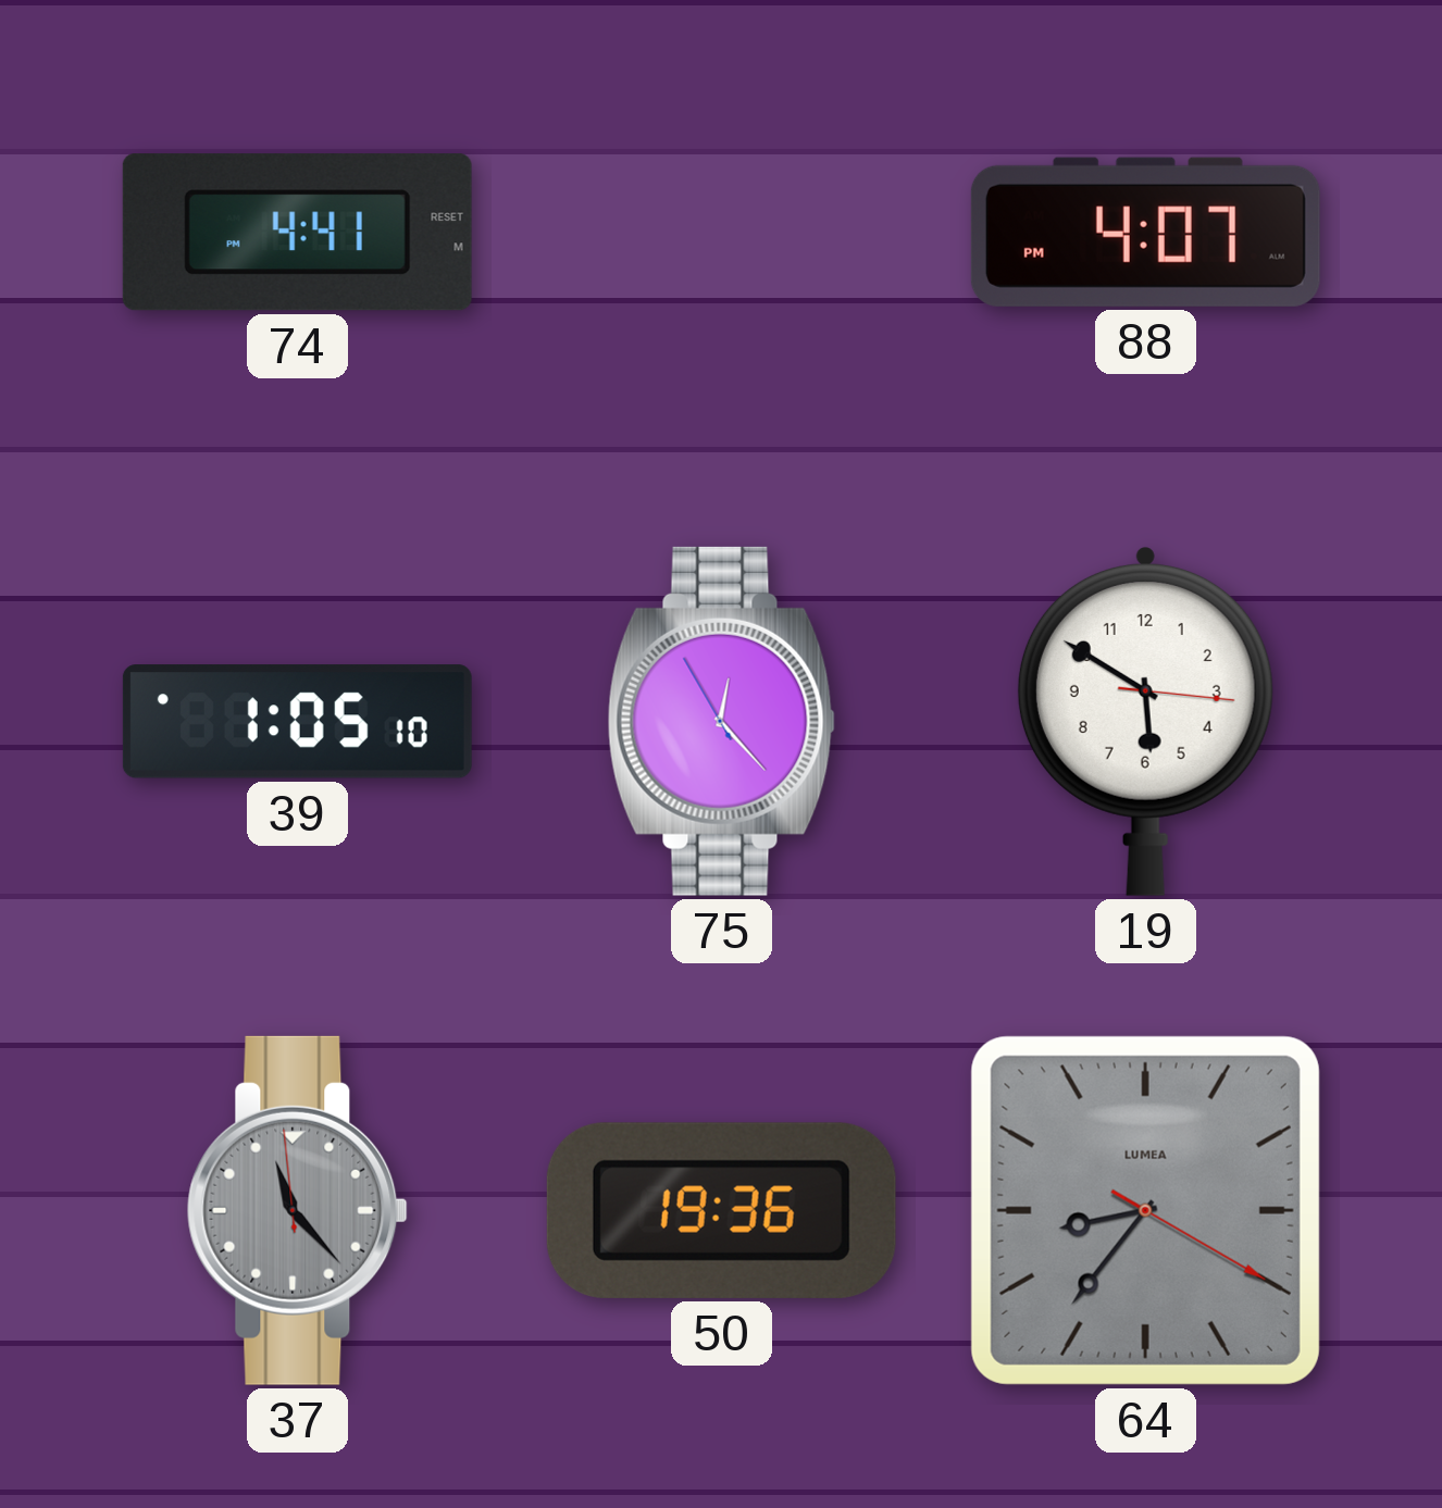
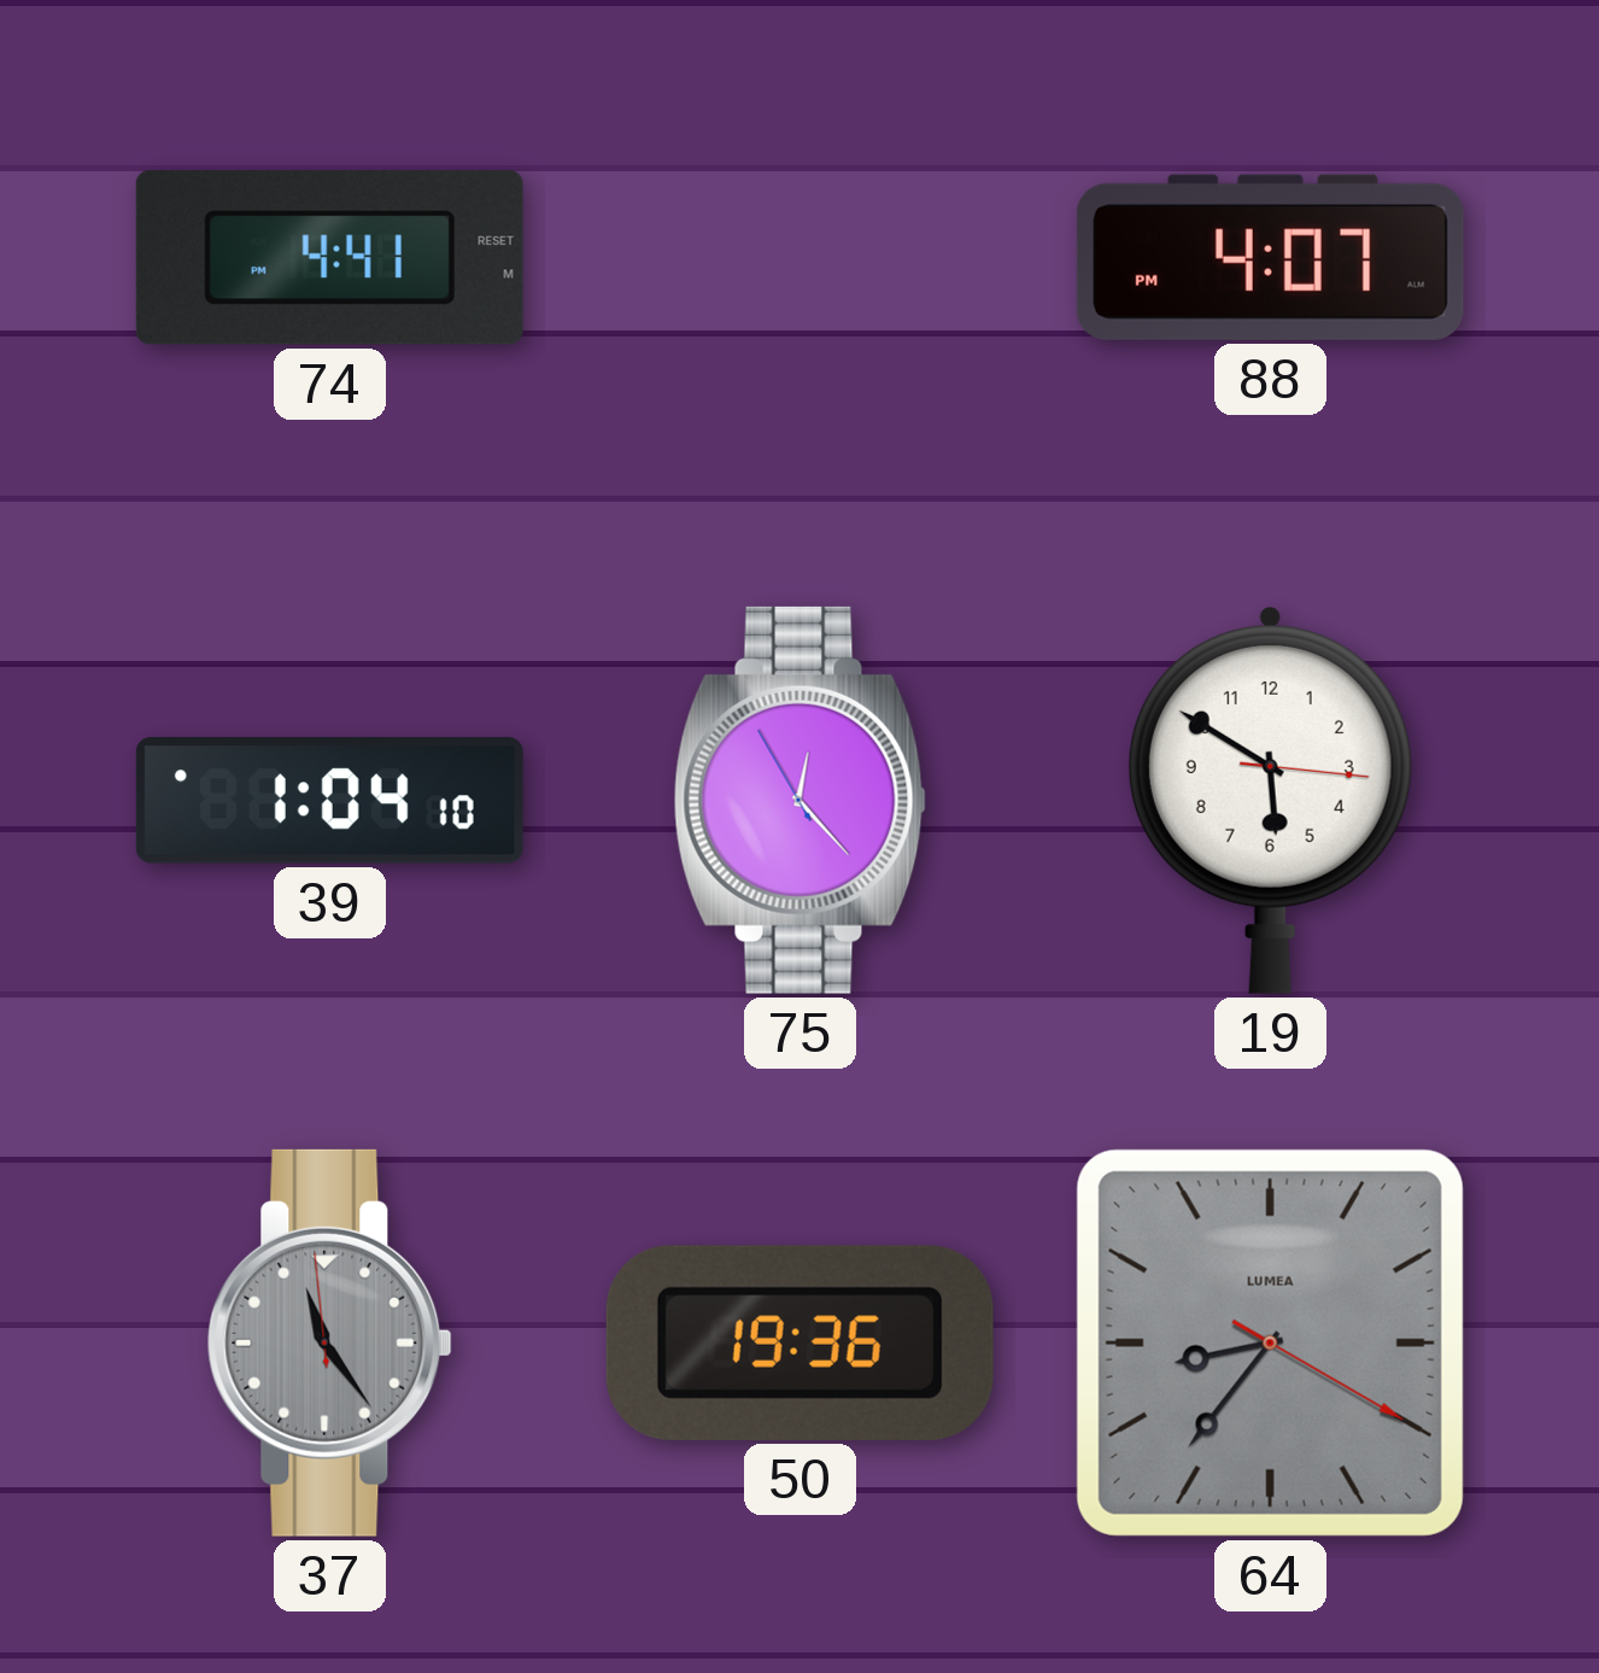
39: 1:05 -> 1:04 (329, 801)
37: 11:22 -> 11:23 (329, 1343)
